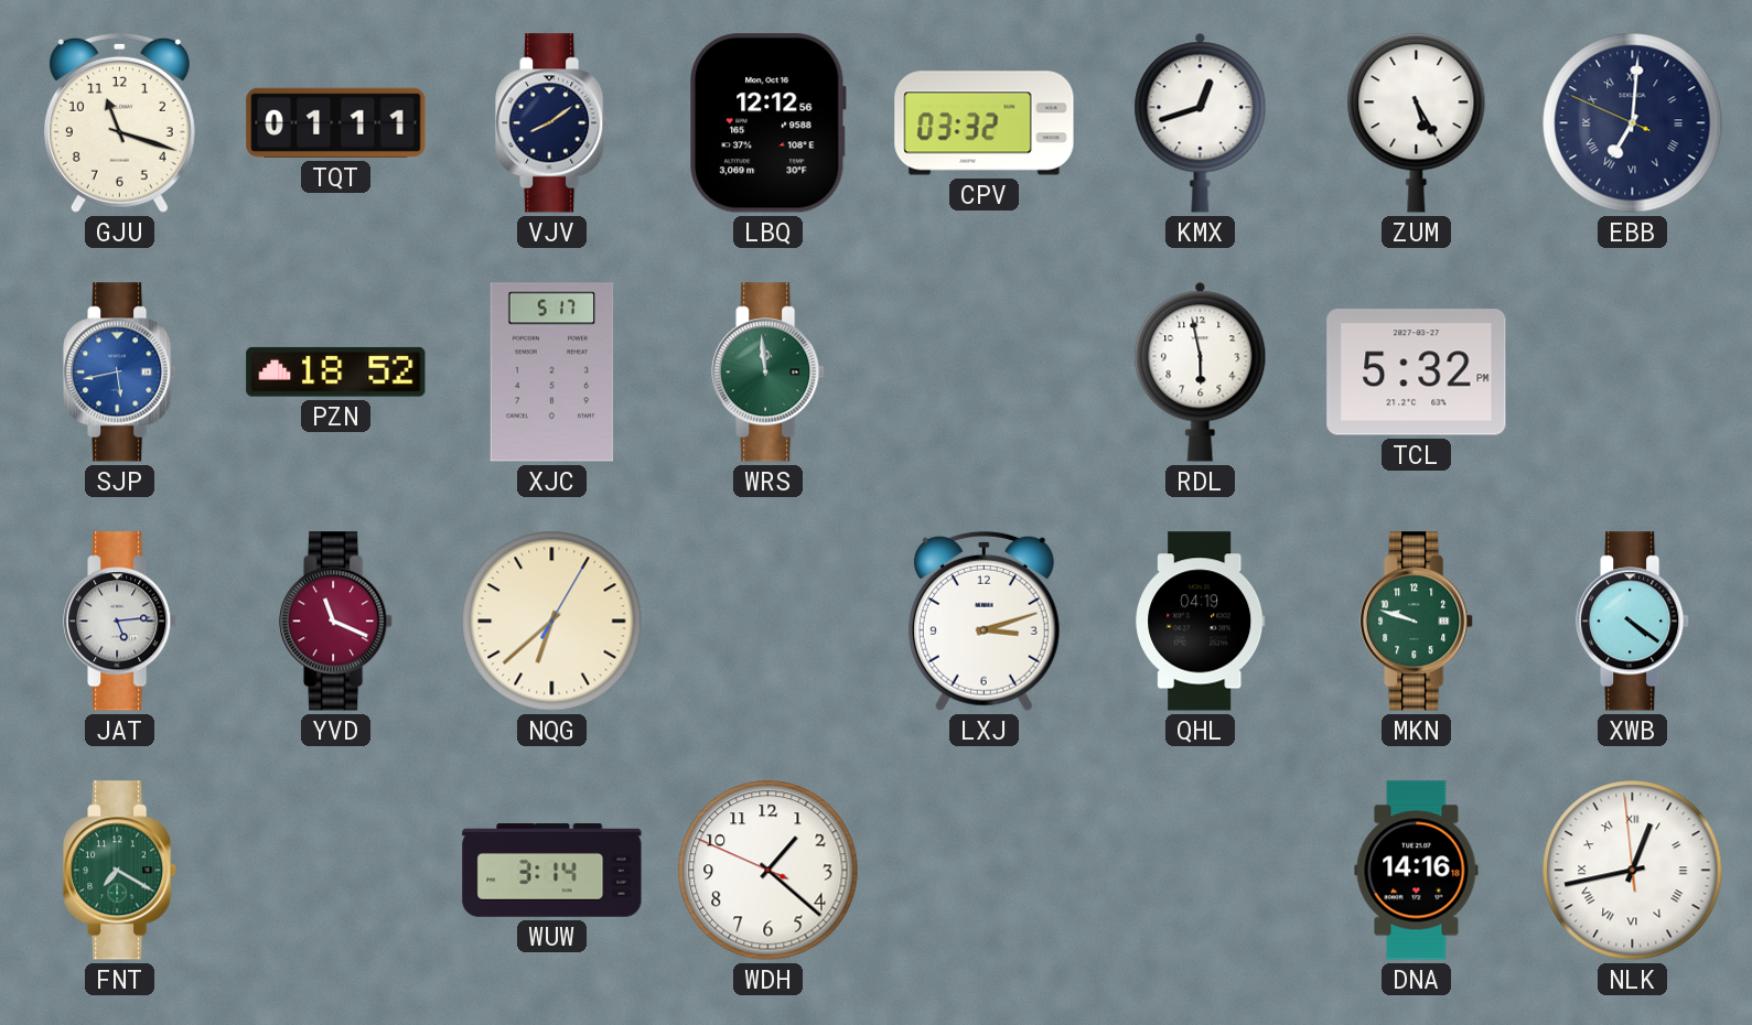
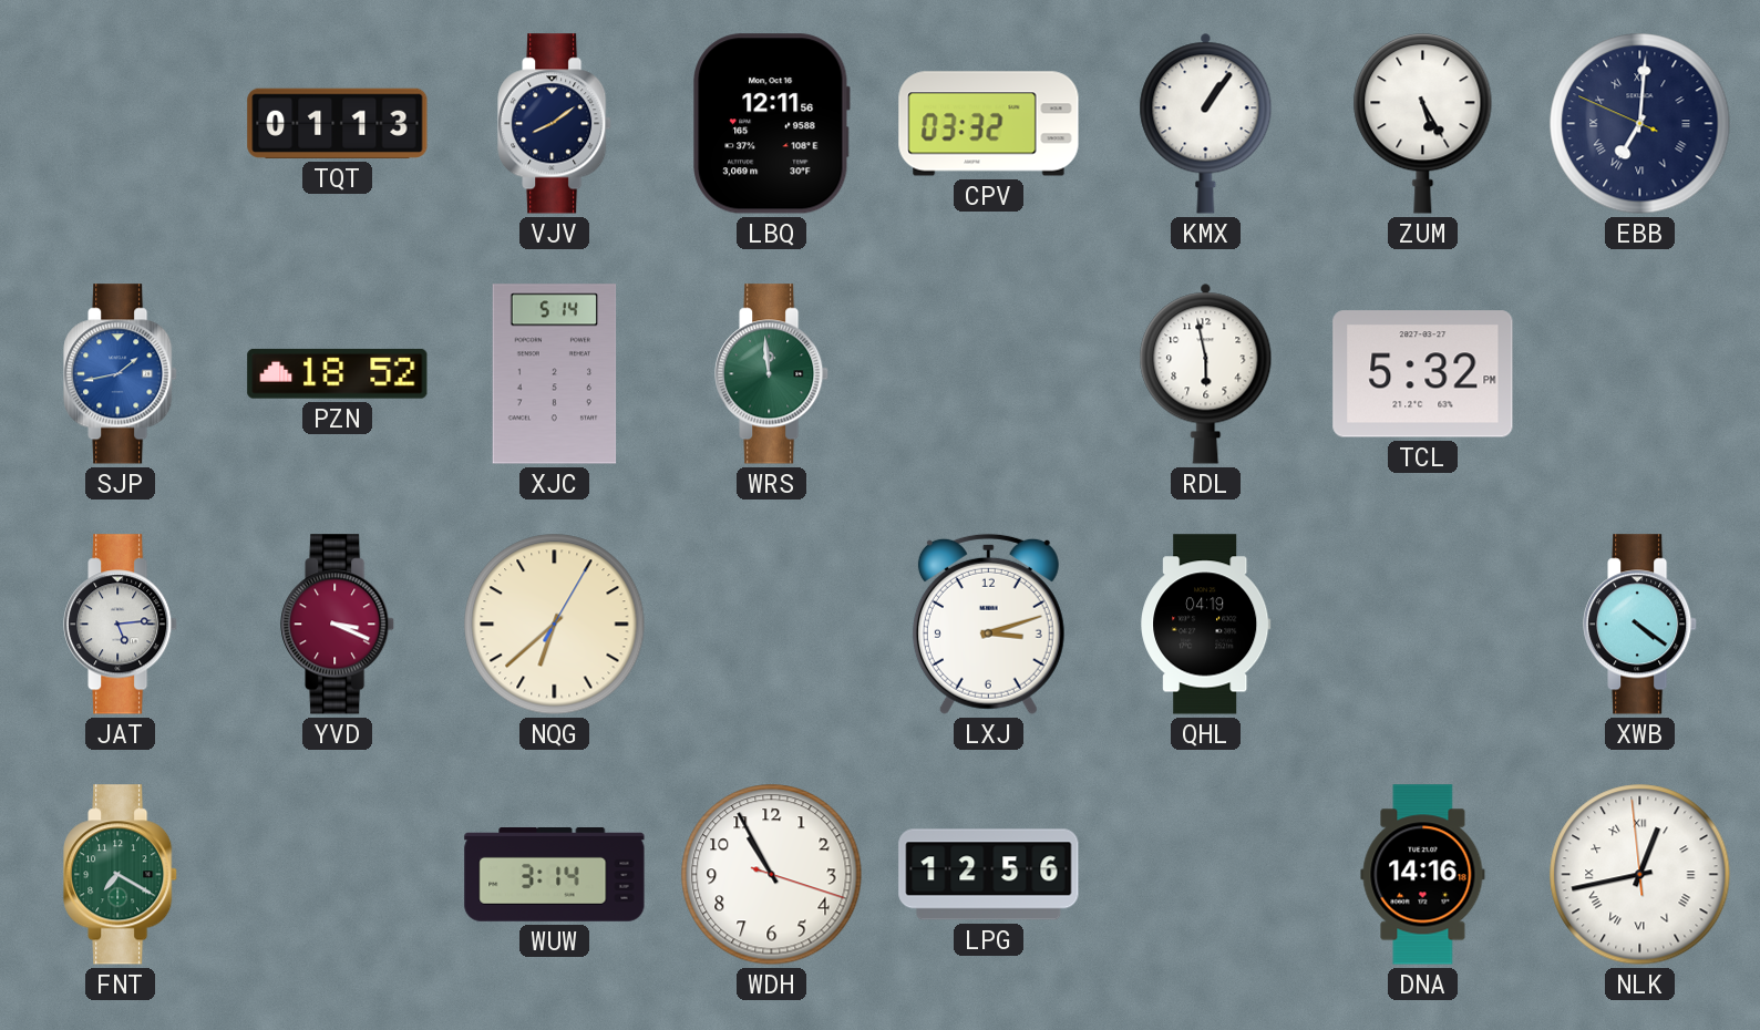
GJU: 11:18 -> none (119, 122)
TQT: 01:11 -> 01:13 (338, 123)
LBQ: 12:12 -> 12:11 (772, 124)
KMX: 12:42 -> 1:06 (1206, 123)
SJP: 5:43 -> 1:43 (121, 374)
XJC: 5:17 -> 5:14 (555, 374)
YVD: 11:19 -> 3:19 (338, 625)
MKN: 9:48 -> none (1417, 622)
WDH: 1:21 -> 10:55 (772, 875)
LPG: none -> 12:56 (989, 875)
